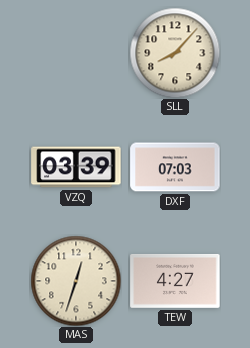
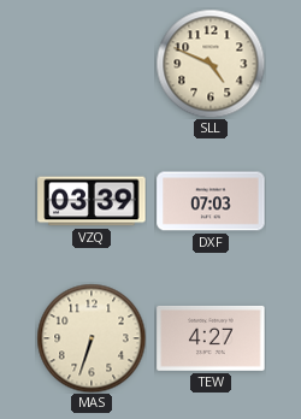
SLL: 8:07 -> 4:49 (211, 64)
MAS: 12:33 -> 6:33 (92, 338)
